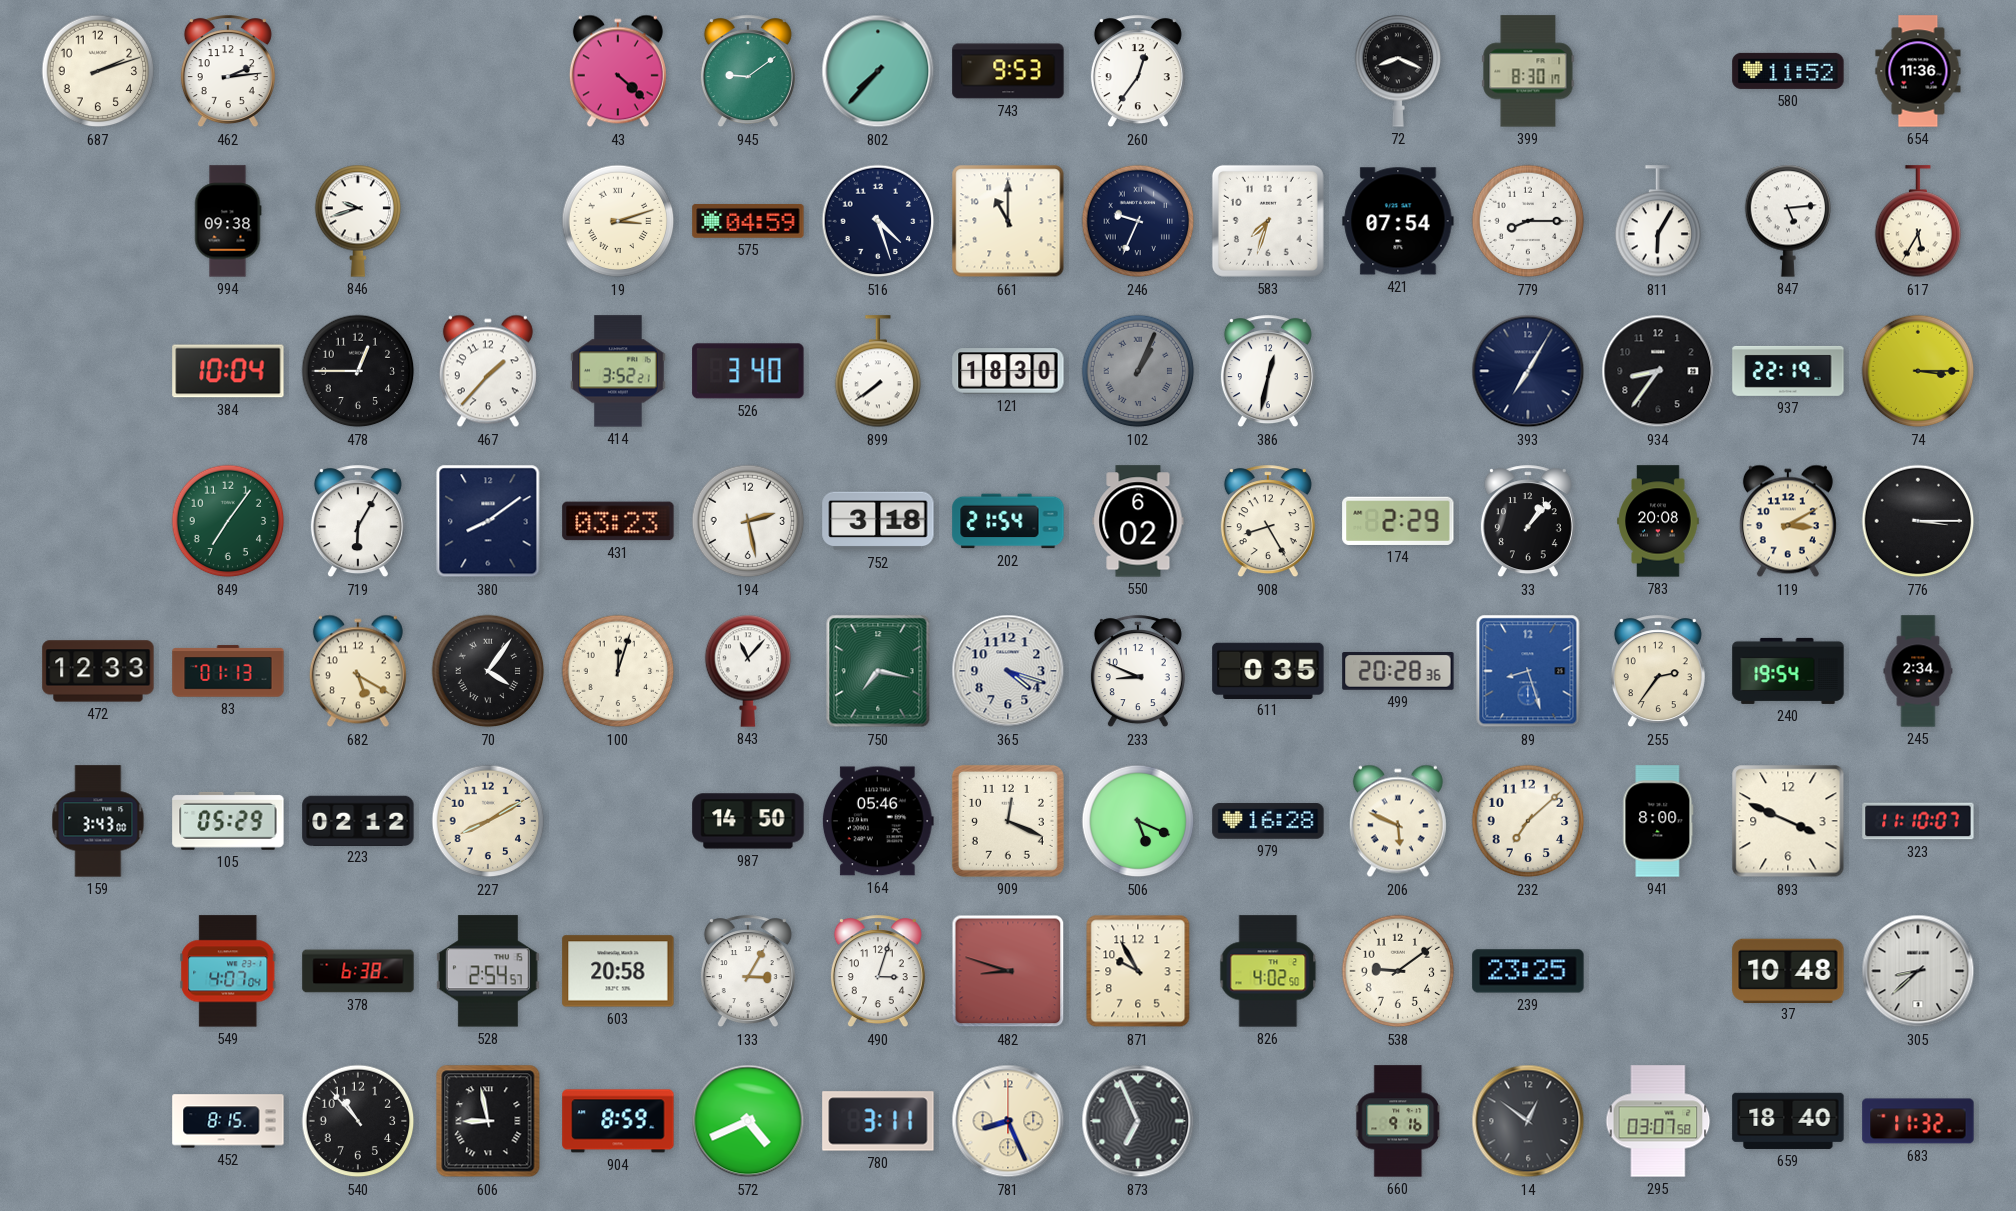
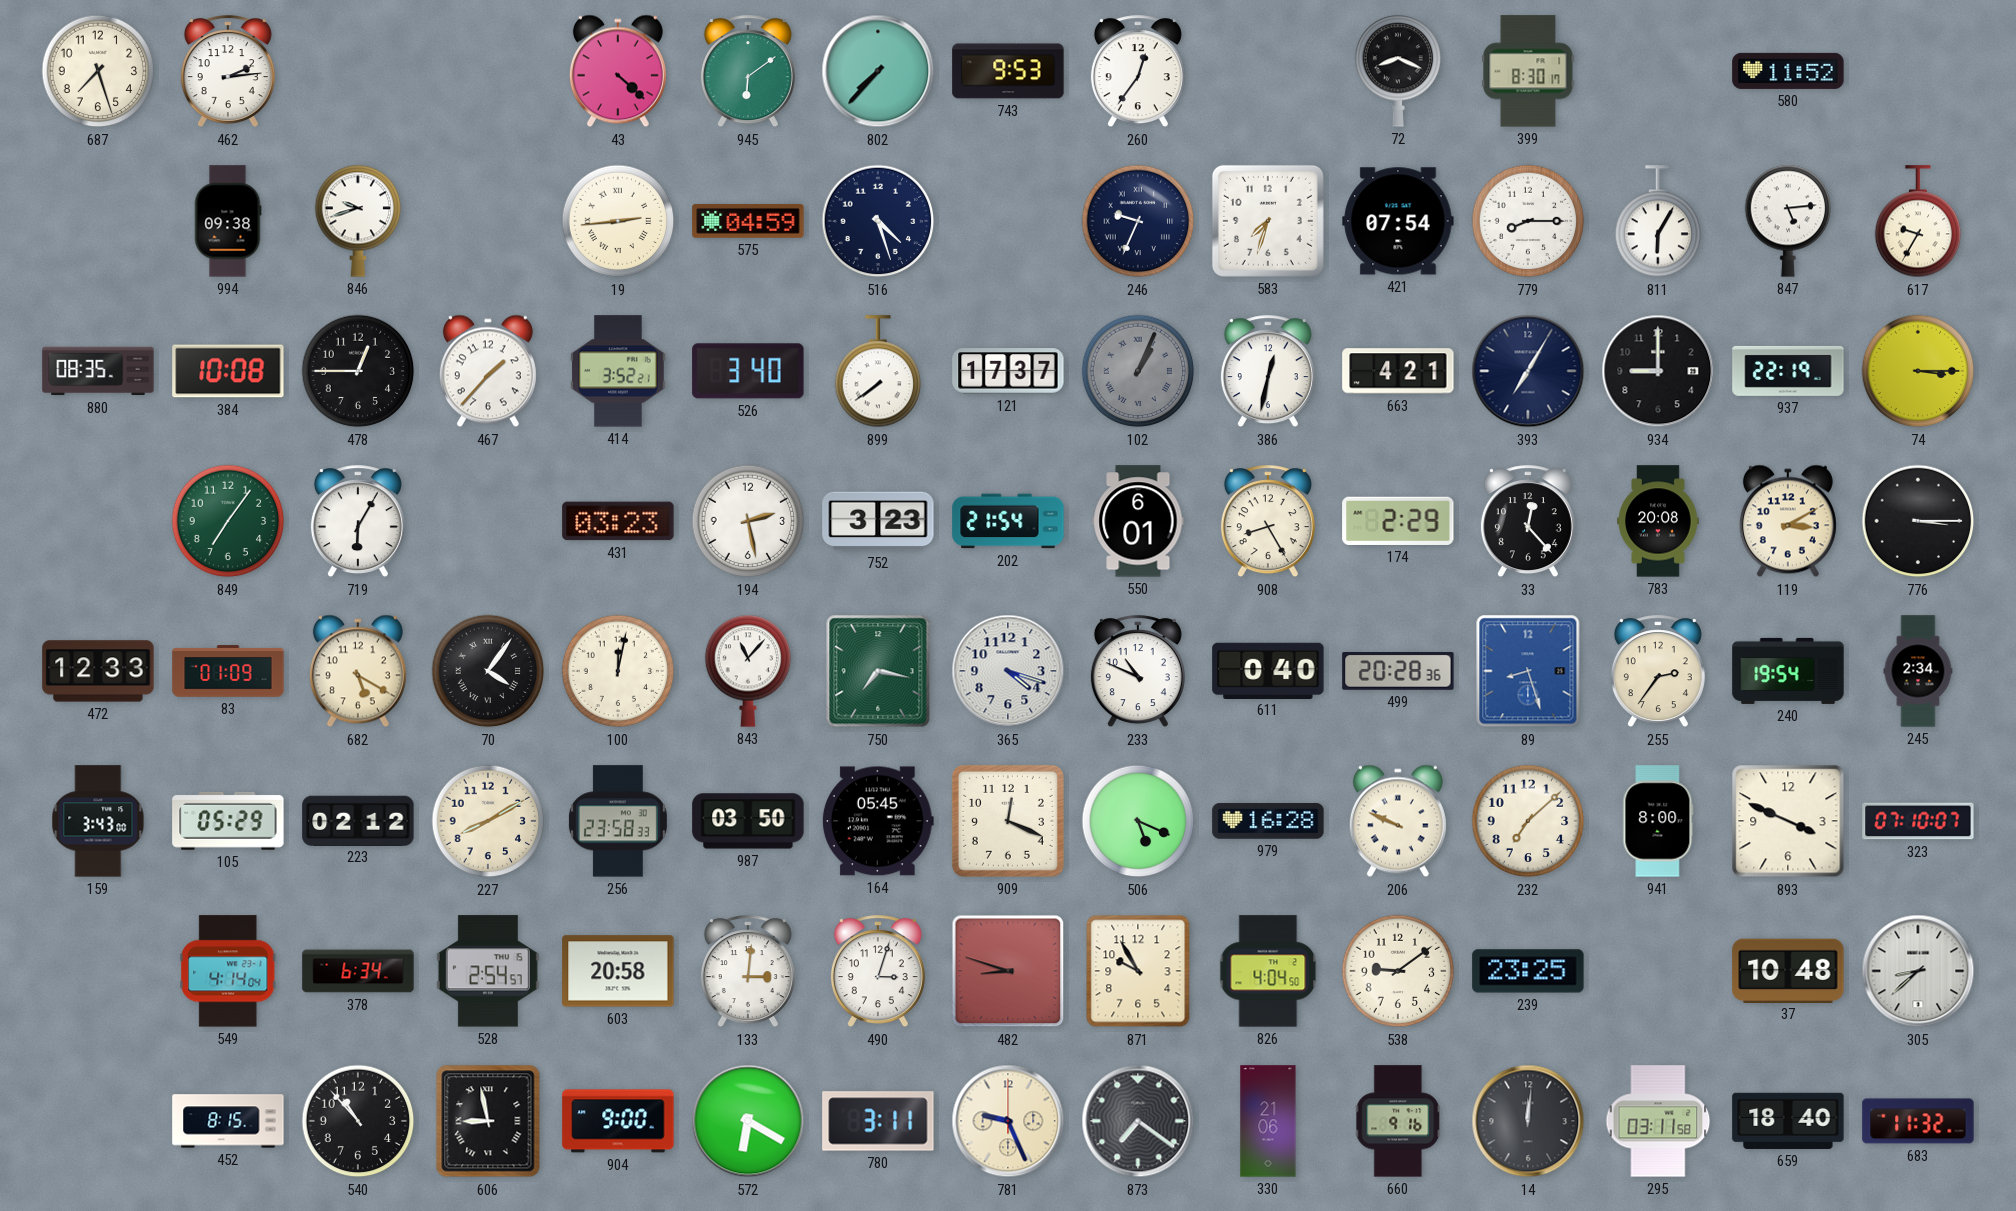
687: 2:12 -> 7:27 (98, 71)
945: 9:09 -> 6:09 (748, 72)
654: 11:36 -> none (1918, 71)
19: 3:12 -> 2:44 (618, 221)
661: 11:00 -> none (1008, 221)
617: 5:35 -> 9:35 (1918, 222)
880: none -> 08:35 (98, 371)
384: 10:04 -> 10:08 (228, 371)
121: 18:30 -> 17:37 (1008, 371)
663: none -> 4:21 (1398, 371)
934: 8:36 -> 9:00 (1658, 371)
380: 8:09 -> none (488, 521)
752: 3:18 -> 3:23 (878, 521)
550: 6:02 -> 6:01 (1138, 521)
33: 1:07 -> 12:23 (1528, 522)
83: 01:13 -> 01:09 (228, 671)
100: 12:03 -> 12:02 (618, 671)
233: 8:49 -> 10:49 (1138, 672)
611: 0:35 -> 0:40 (1268, 670)
256: none -> 23:58 (618, 821)
987: 14:50 -> 03:50 (748, 821)
164: 05:46 -> 05:45 (878, 821)
206: 5:49 -> 9:49 (1398, 821)
323: 11:10 -> 07:10 (1918, 821)
549: 4:07 -> 4:14 (228, 971)
378: 6:38 -> 6:34 (358, 971)
133: 3:05 -> 3:01 (748, 972)
826: 4:02 -> 4:04 (1268, 971)
904: 8:59 -> 9:00 (618, 1121)
572: 4:41 -> 6:20 (748, 1121)
781: 8:26 -> 9:26 (1008, 1121)
873: 6:56 -> 7:21 (1138, 1121)
330: none -> 21:06 (1268, 1121)
14: 12:51 -> 12:01 (1528, 1121)
295: 03:07 -> 03:11 (1658, 1121)
